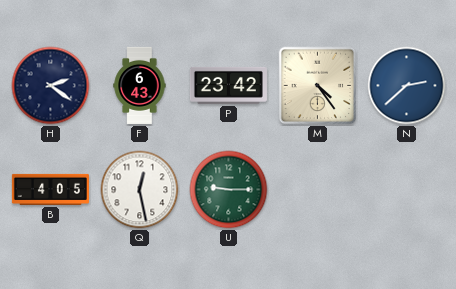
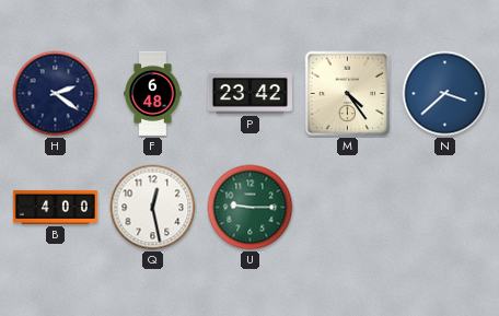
F: 6:43 -> 6:48 (153, 93)
N: 2:38 -> 3:38 (445, 94)
B: 4:05 -> 4:00 (55, 207)
